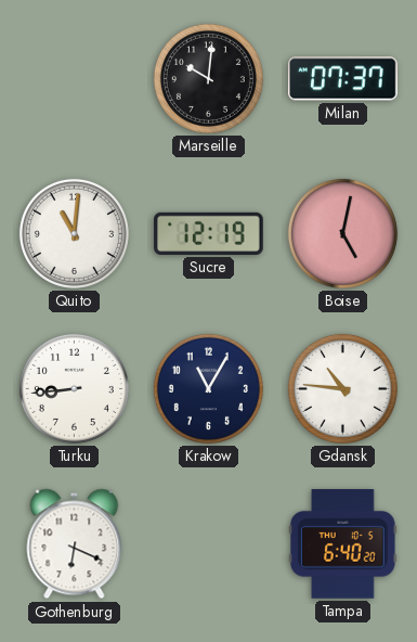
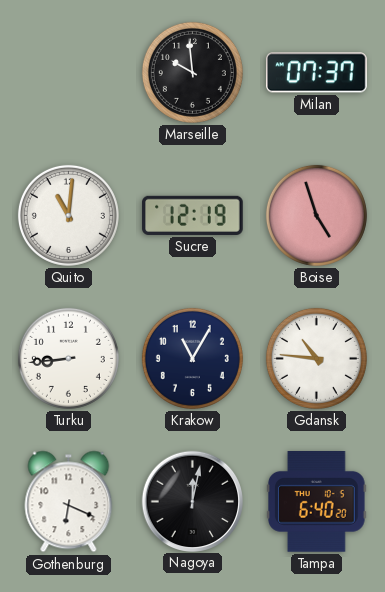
Marseille: 10:01 -> 9:59 (192, 72)
Boise: 5:02 -> 4:57 (316, 215)
Nagoya: none -> 12:02 (192, 501)
